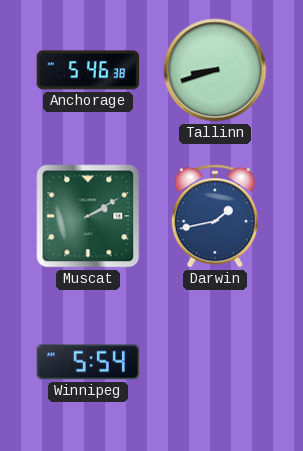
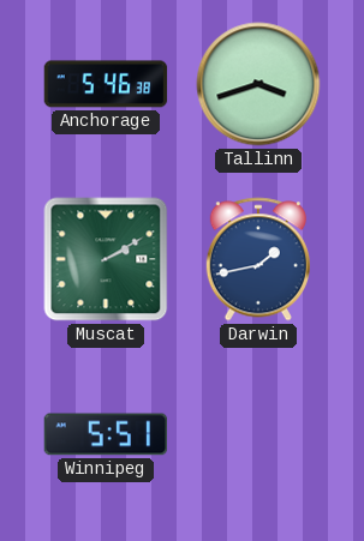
Tallinn: 8:42 -> 3:42 (258, 84)
Winnipeg: 5:54 -> 5:51 (106, 434)
